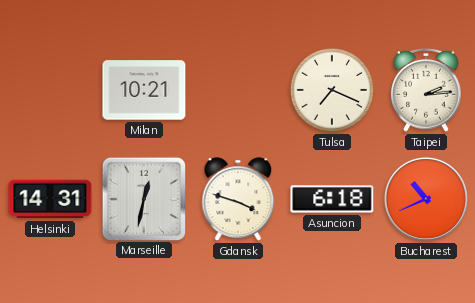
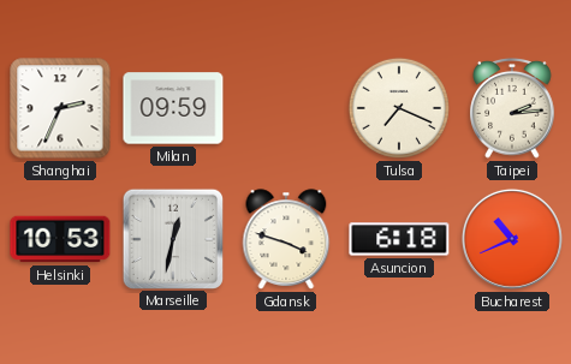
Shanghai: none -> 2:34 (60, 108)
Milan: 10:21 -> 09:59 (173, 108)
Helsinki: 14:31 -> 10:53 (60, 239)
